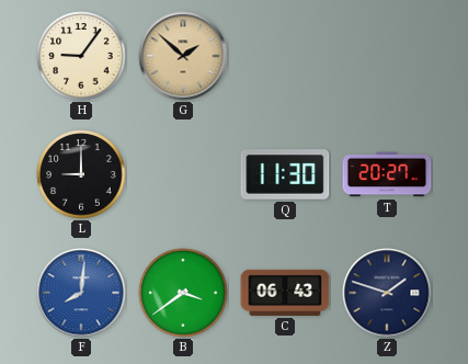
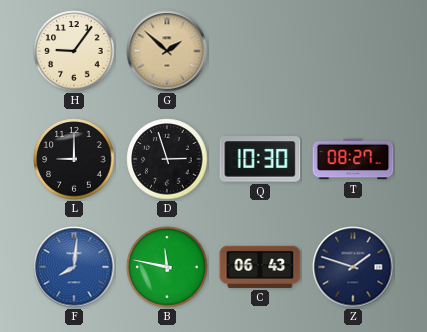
D: none -> 2:57 (167, 159)
Q: 11:30 -> 10:30 (260, 159)
T: 20:27 -> 08:27 (353, 159)
B: 3:39 -> 11:47 (167, 267)
